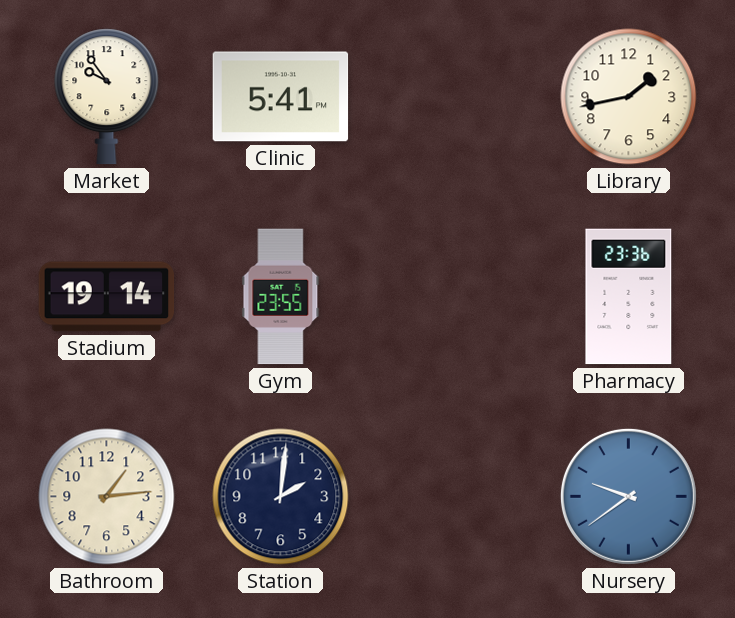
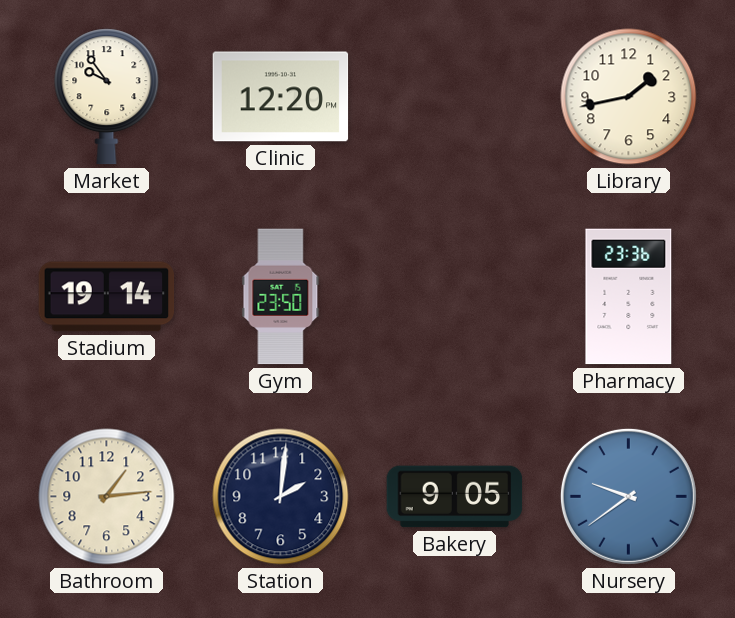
Clinic: 5:41 -> 12:20 (281, 97)
Gym: 23:55 -> 23:50 (281, 297)
Bakery: none -> 9:05 (455, 497)
